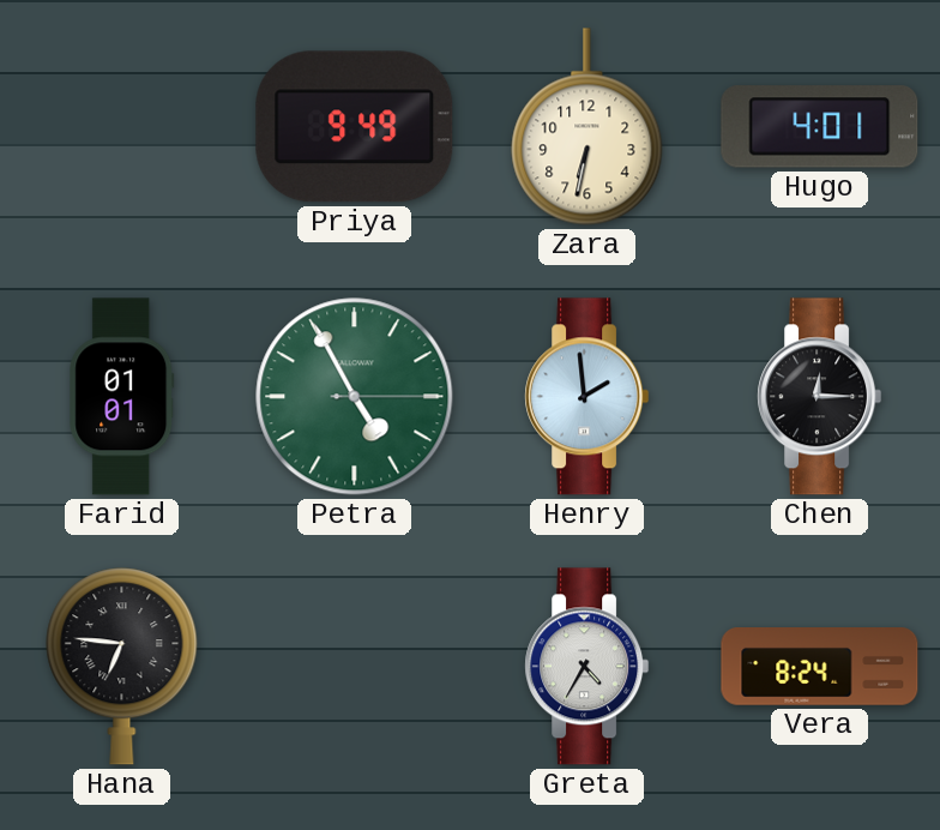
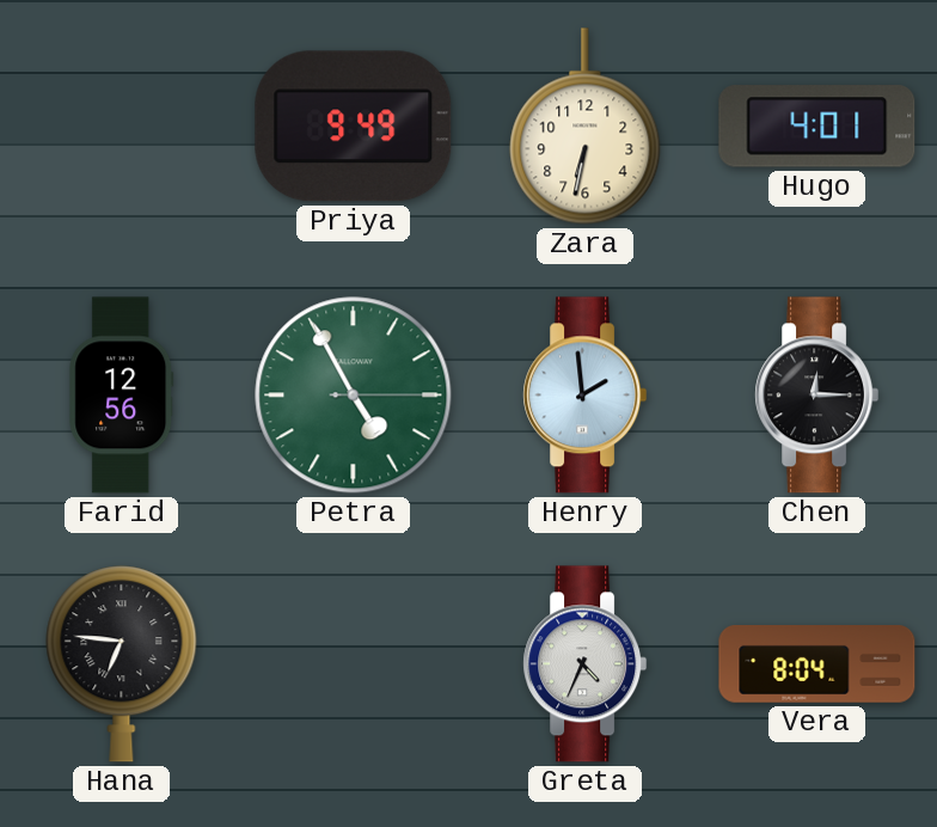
Farid: 01:01 -> 12:56 (122, 396)
Greta: 4:35 -> 4:34 (586, 664)
Vera: 8:24 -> 8:04 (817, 664)
